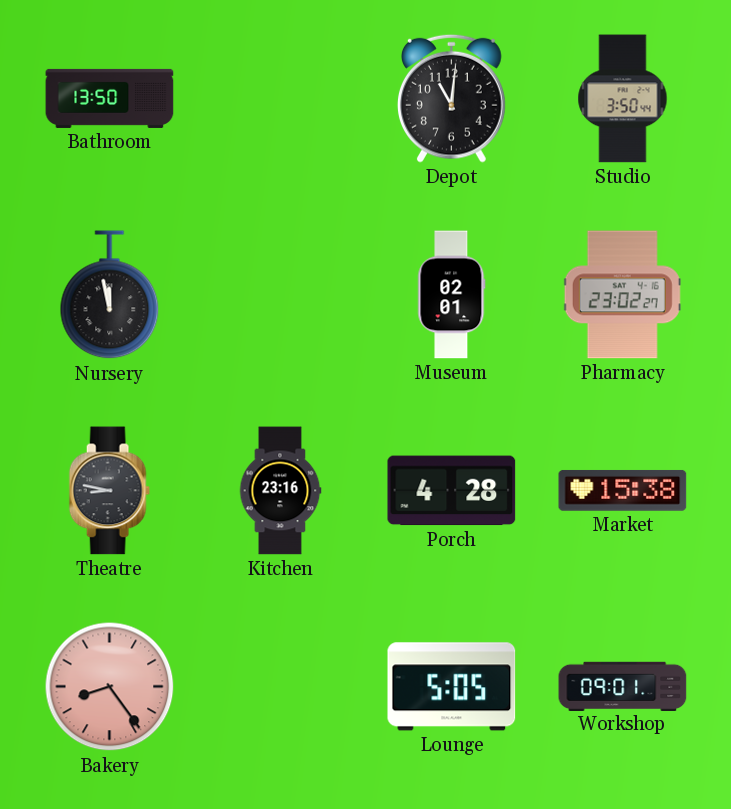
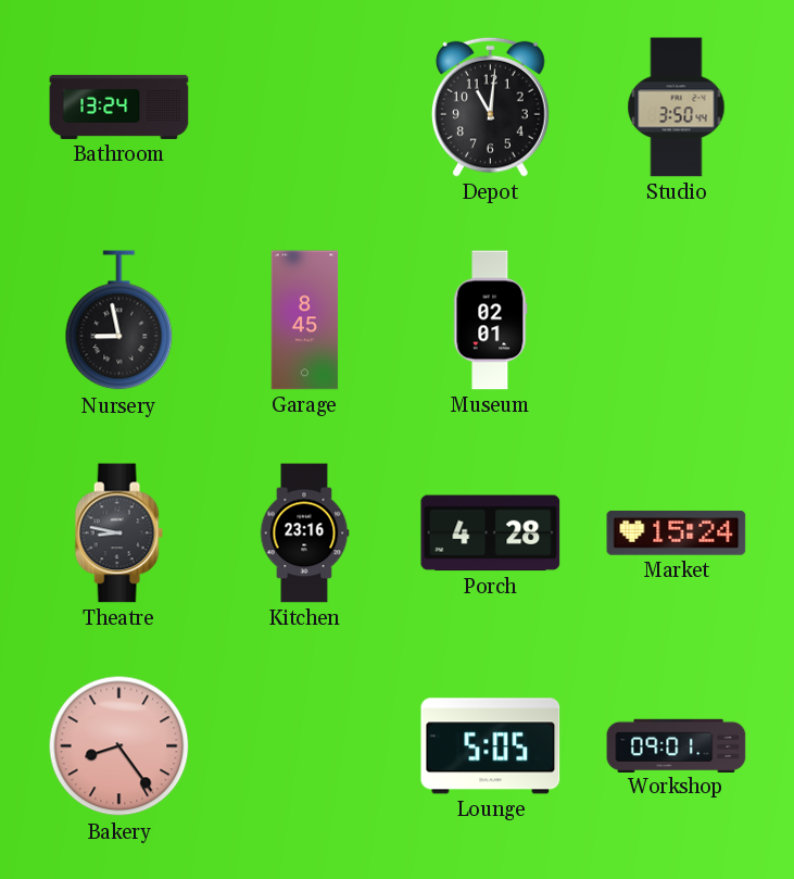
Bathroom: 13:50 -> 13:24 (119, 106)
Nursery: 11:58 -> 8:58 (119, 321)
Garage: none -> 8:45 (305, 321)
Pharmacy: 23:02 -> none (622, 295)
Market: 15:38 -> 15:24 (677, 532)
